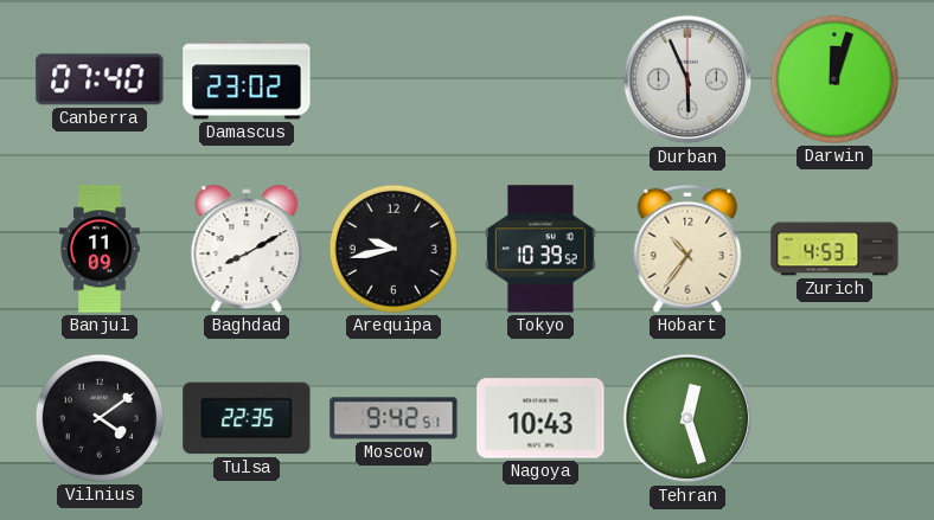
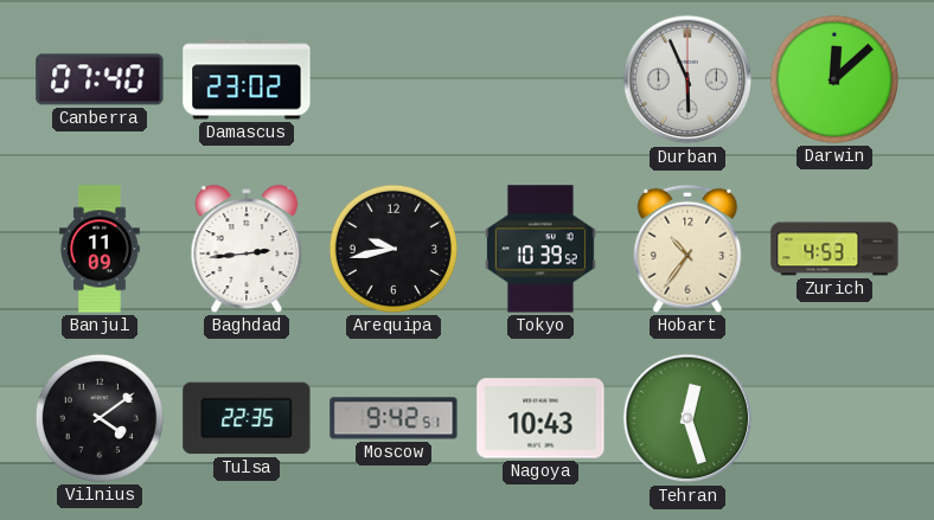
Darwin: 12:03 -> 12:08 (834, 79)
Baghdad: 8:10 -> 2:44 (247, 249)
